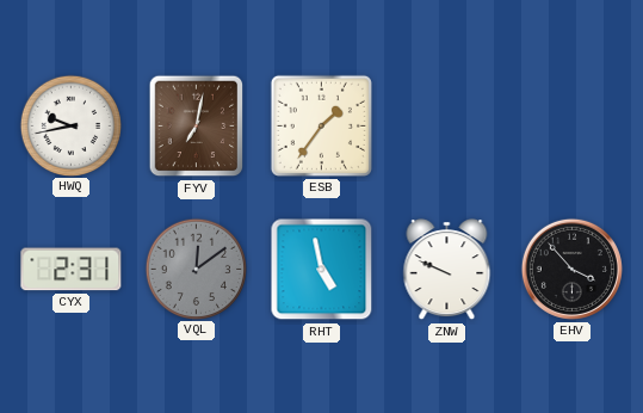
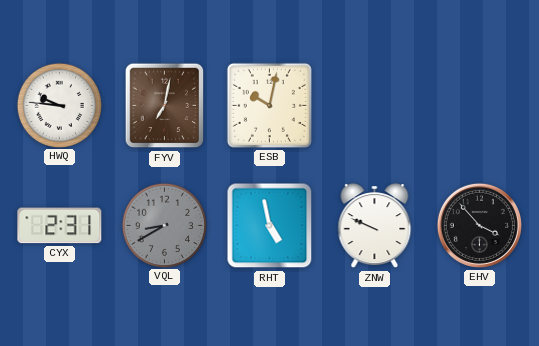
HWQ: 9:43 -> 9:46 (59, 105)
ESB: 1:36 -> 10:02 (269, 105)
VQL: 12:09 -> 8:40 (164, 225)
